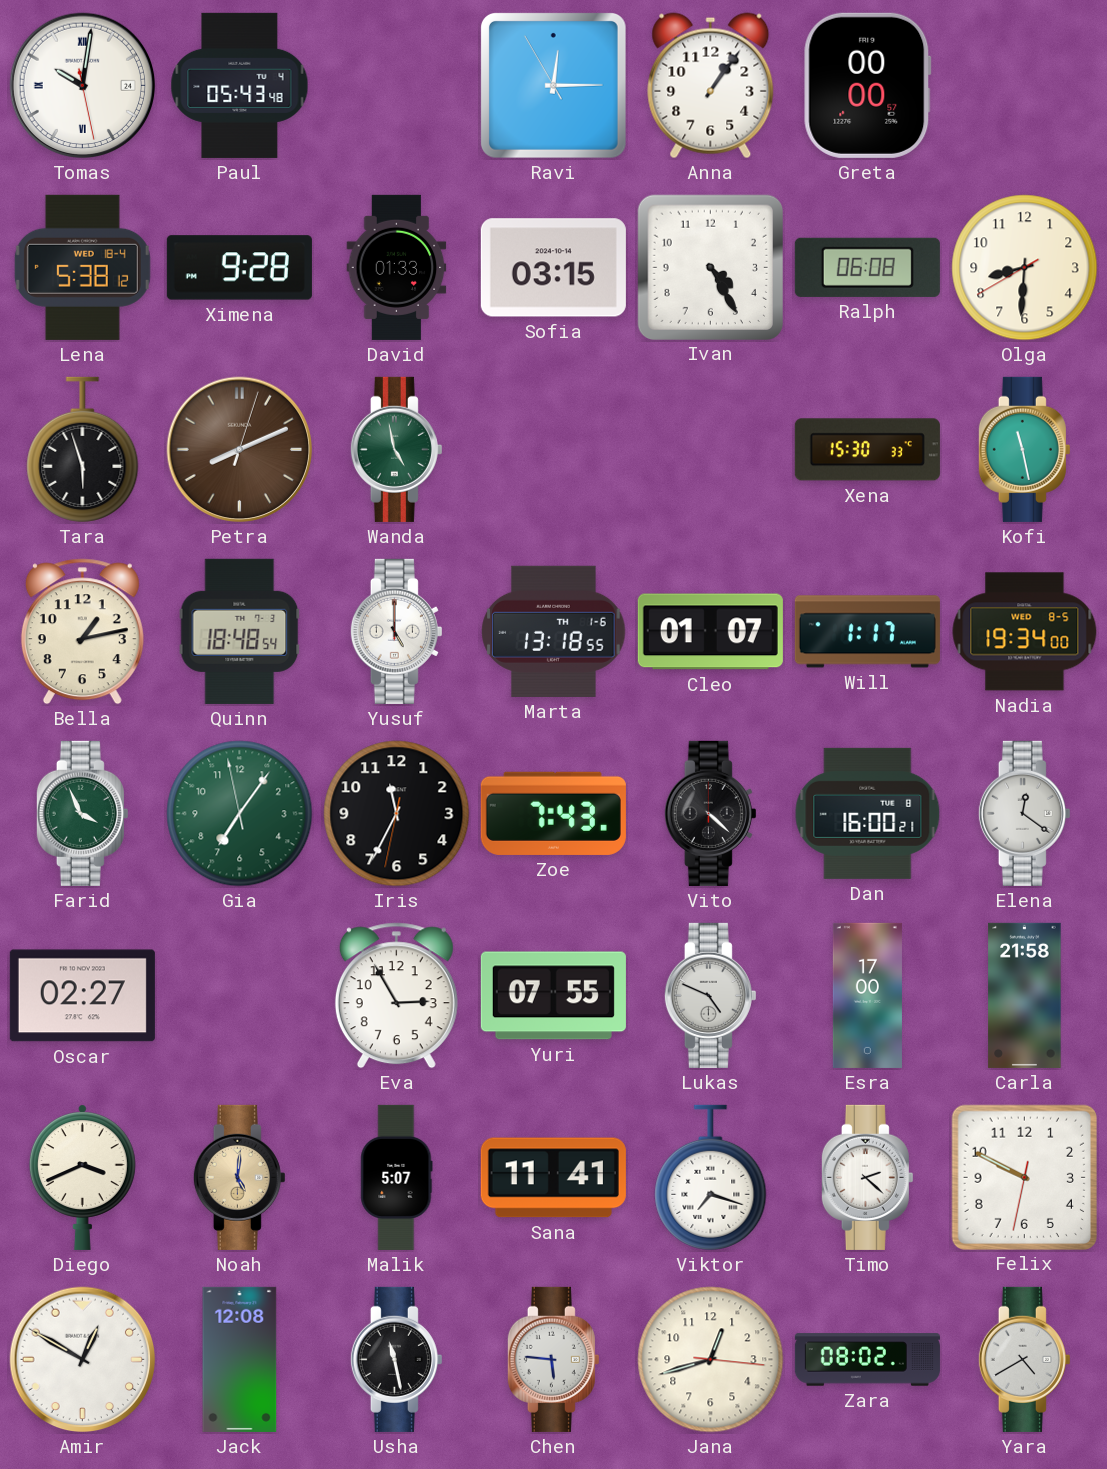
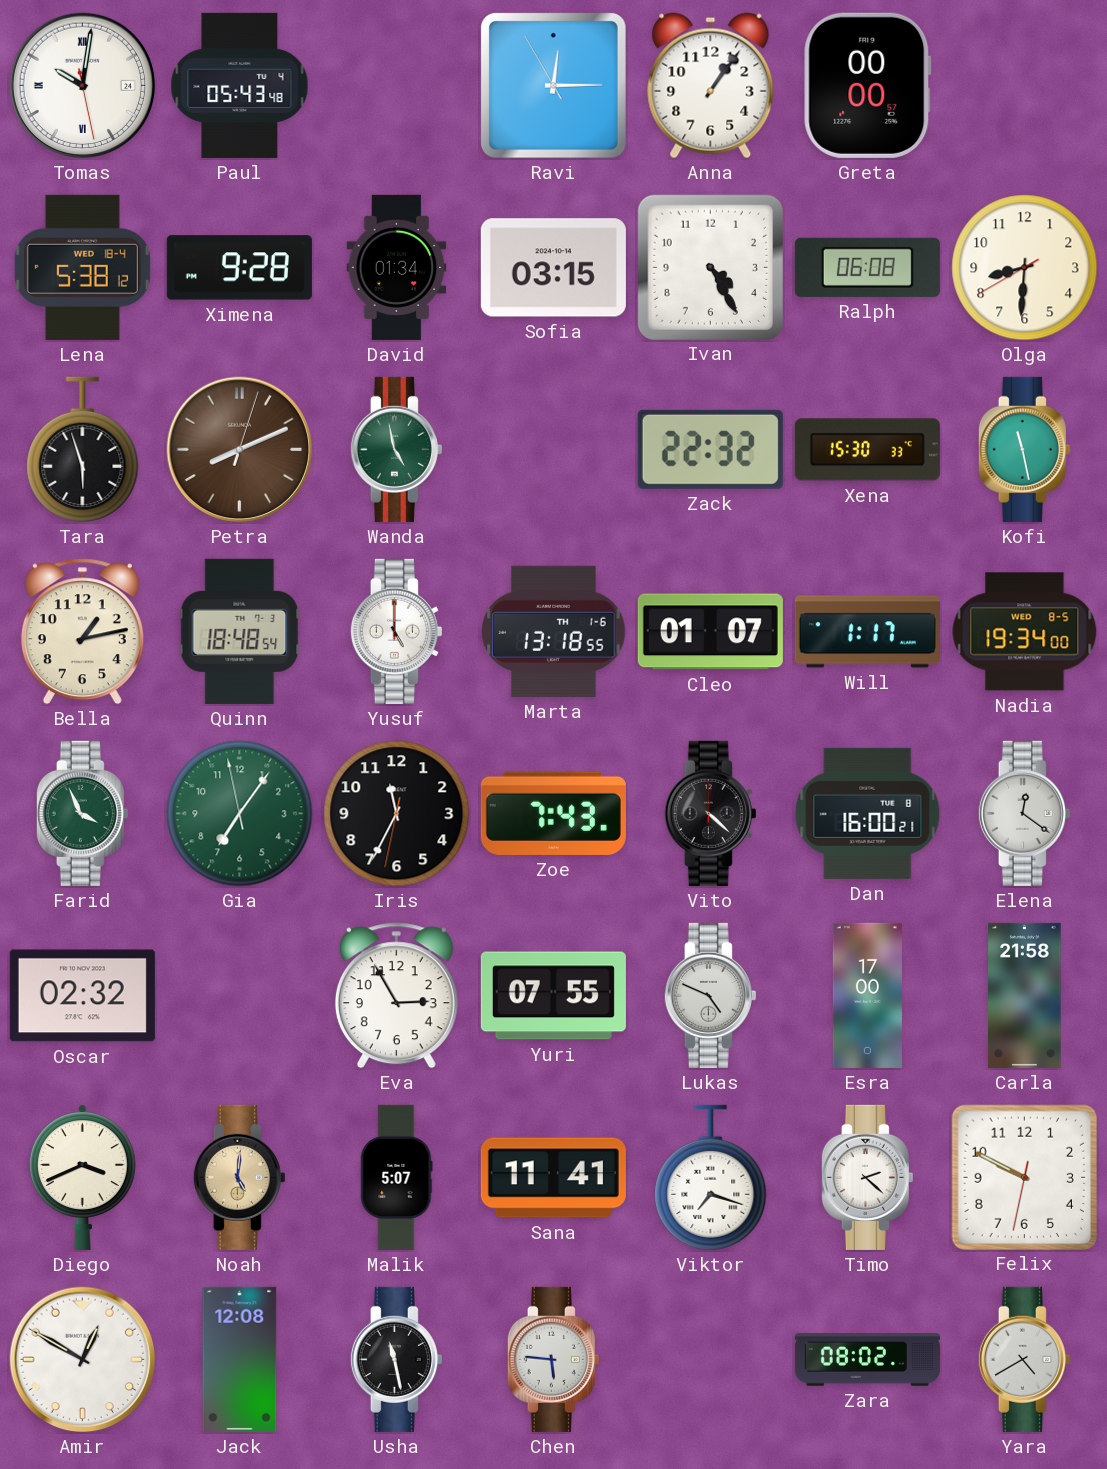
David: 01:33 -> 01:34 (397, 267)
Zack: none -> 22:32 (710, 449)
Oscar: 02:27 -> 02:32 (82, 996)
Jana: 12:42 -> none (711, 1360)
